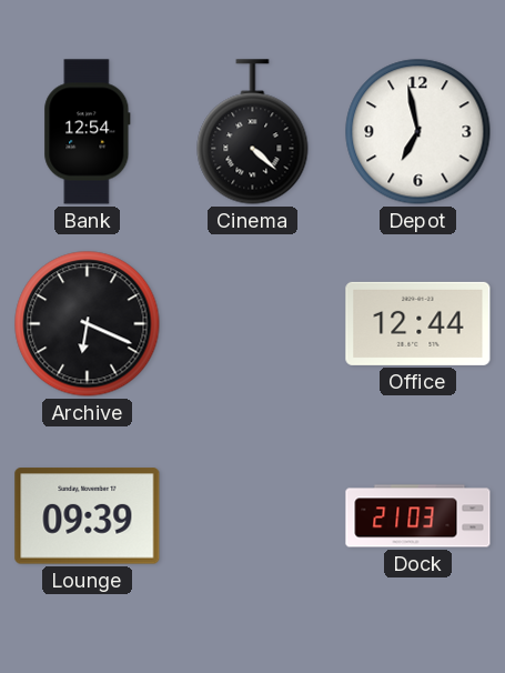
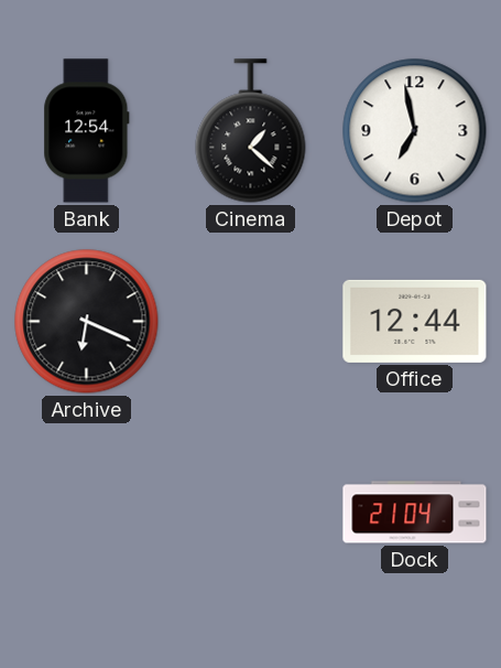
Cinema: 4:22 -> 1:22 (251, 131)
Lounge: 09:39 -> none (88, 516)
Dock: 21:03 -> 21:04 (415, 513)
